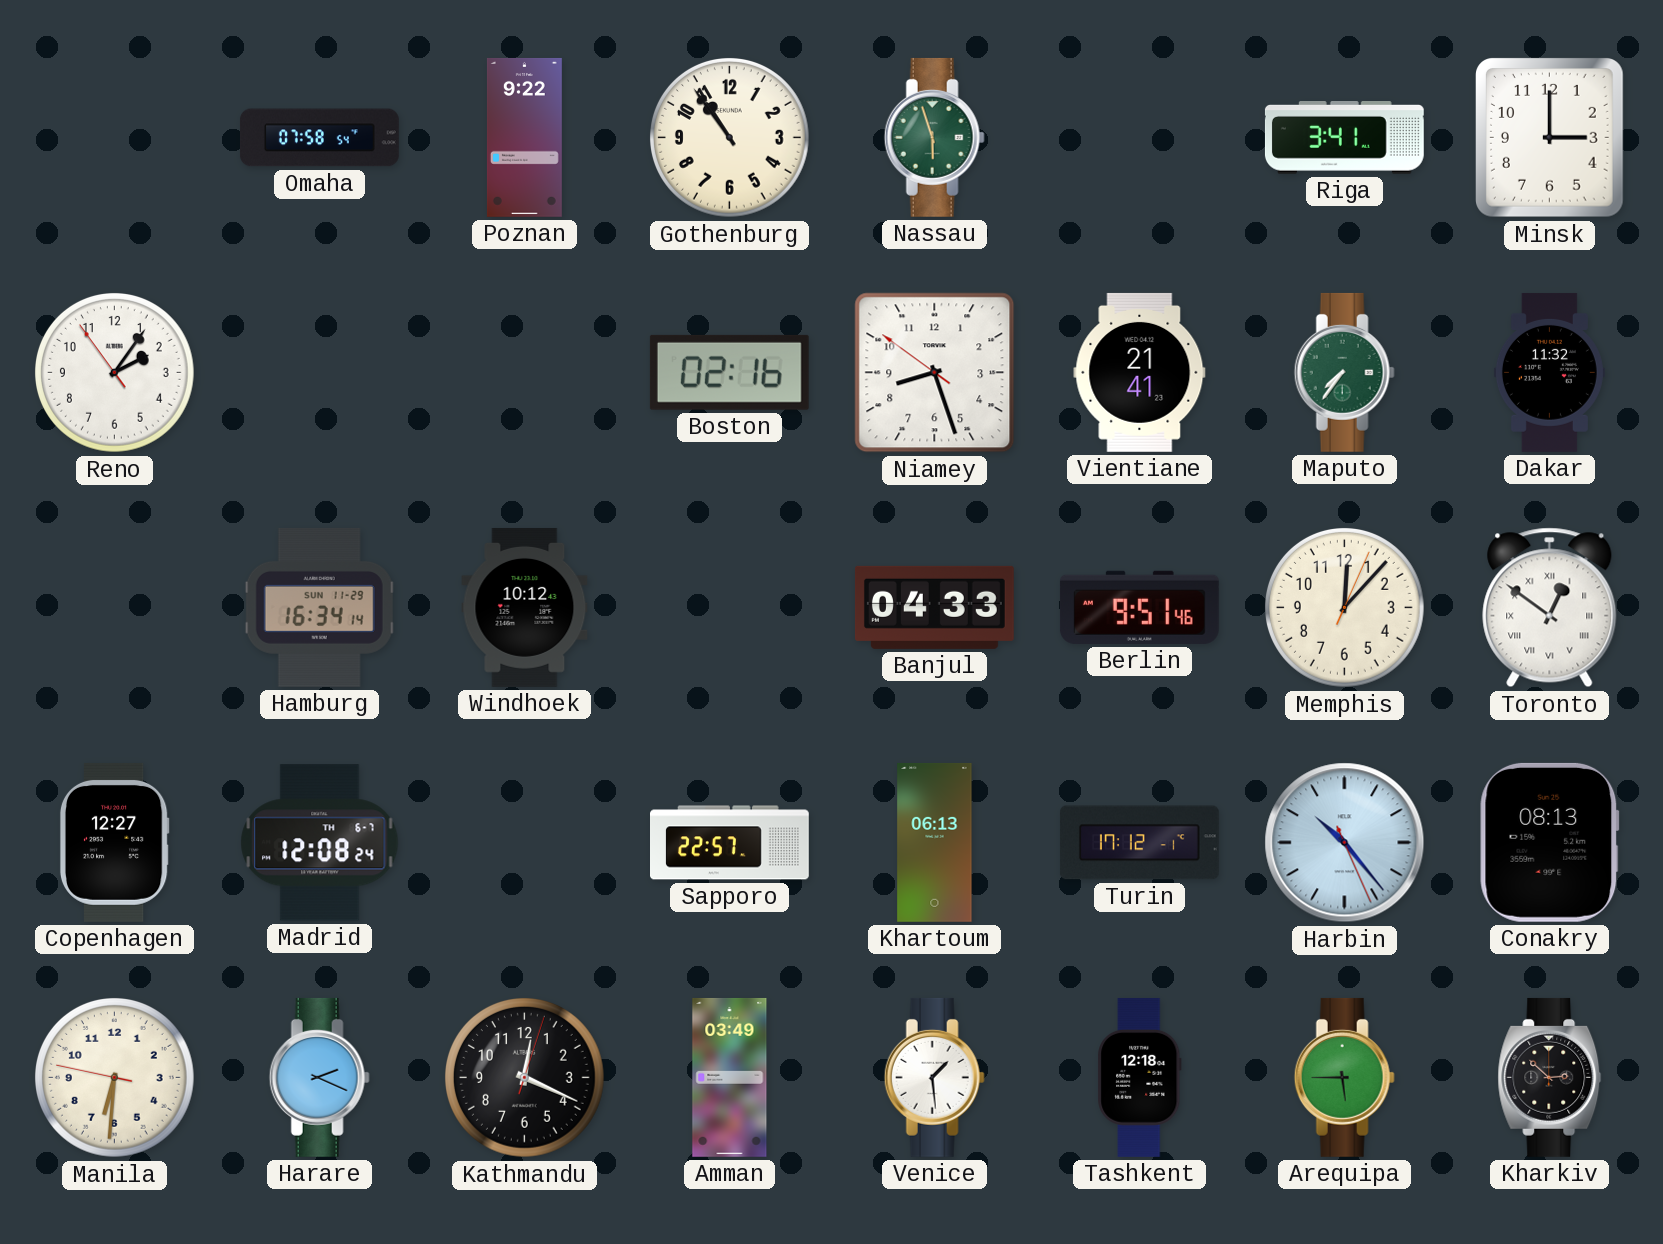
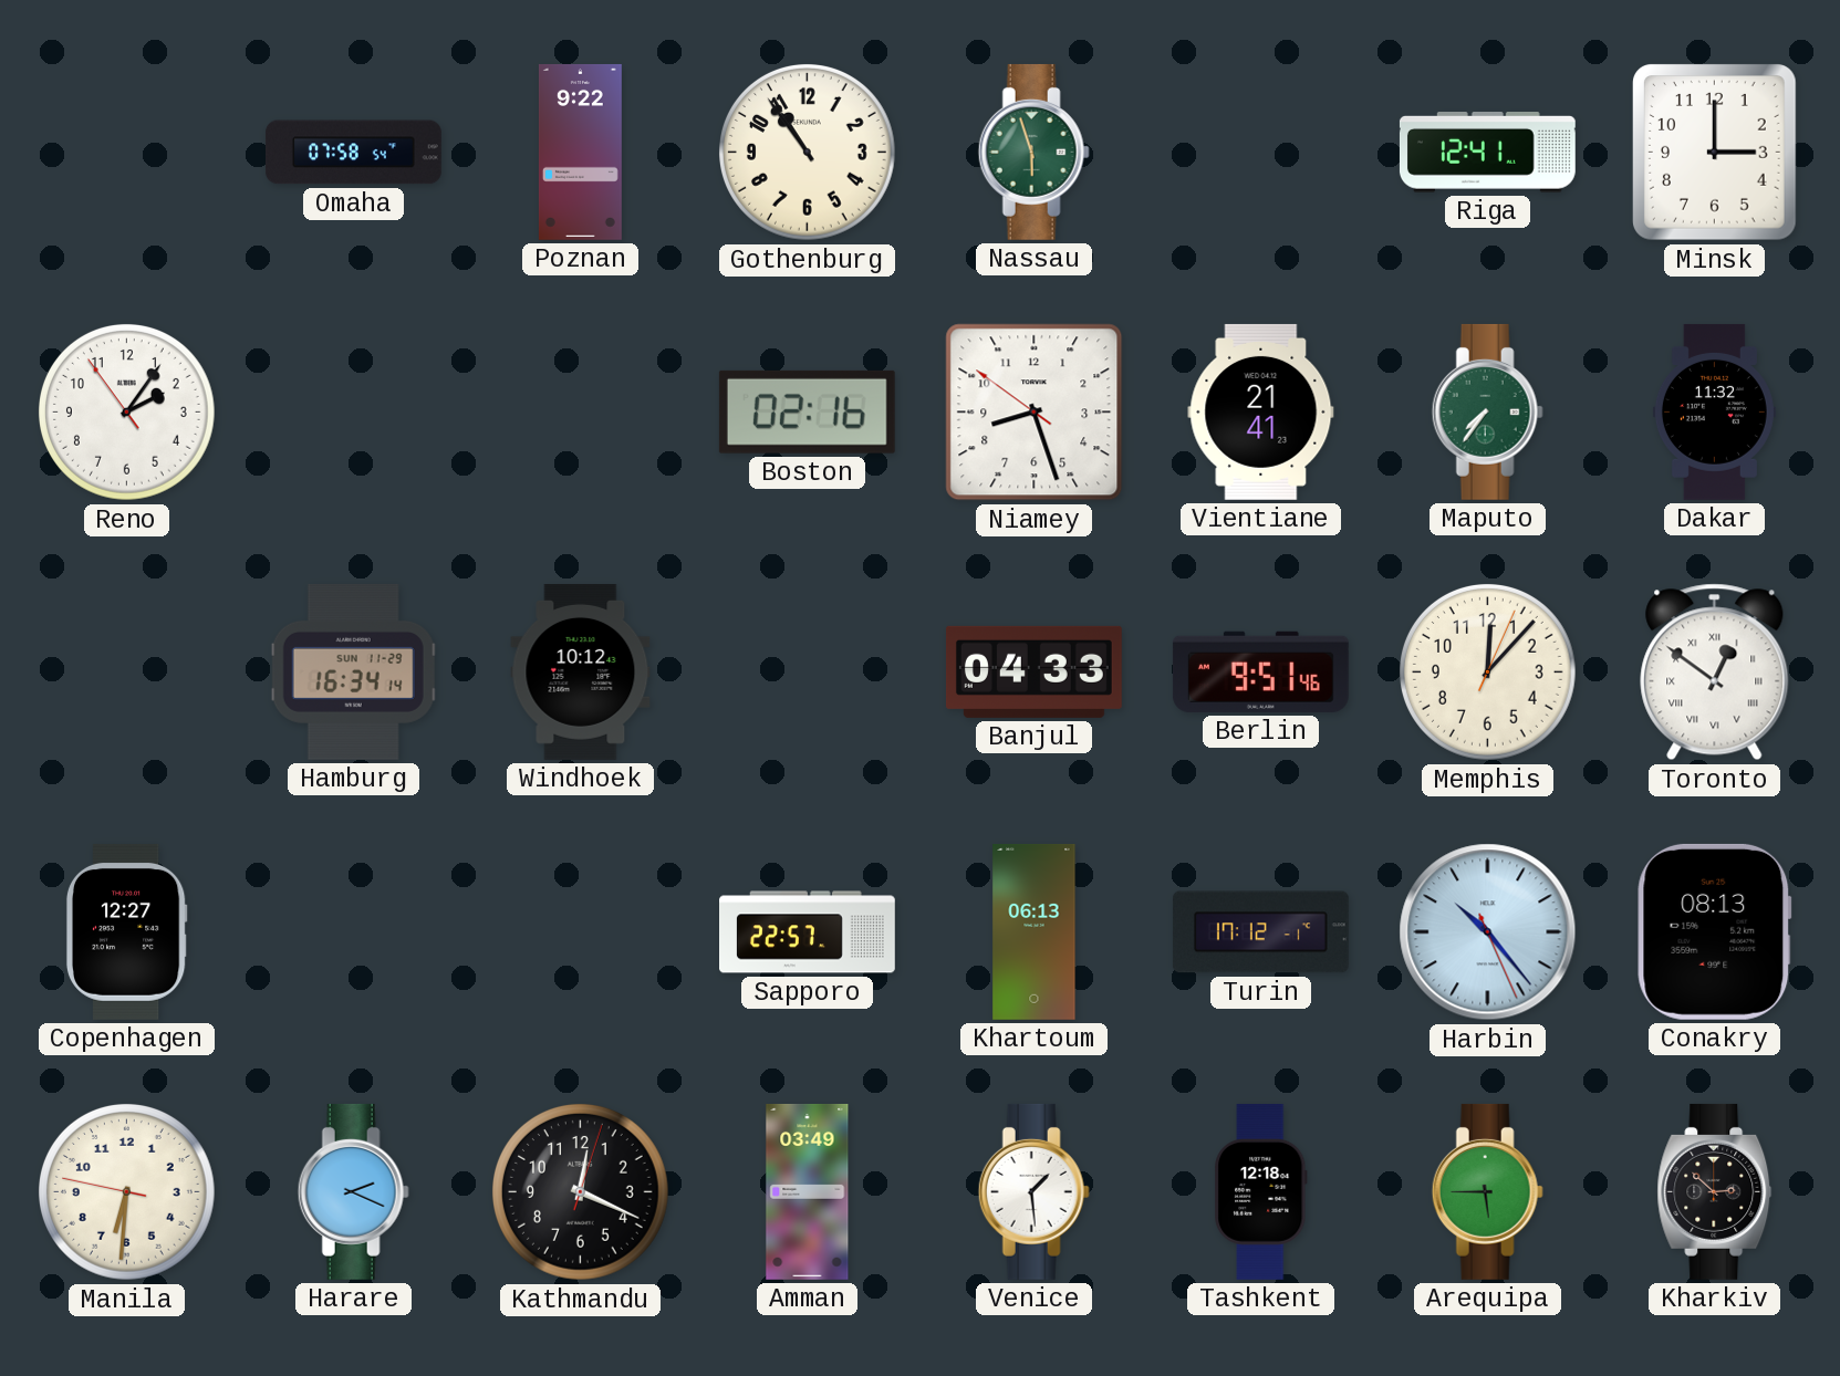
Riga: 3:41 -> 12:41 (1487, 153)
Madrid: 12:08 -> none (320, 843)
